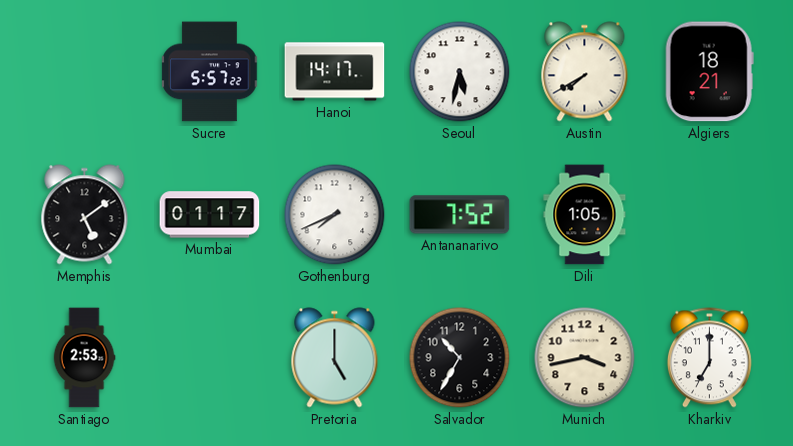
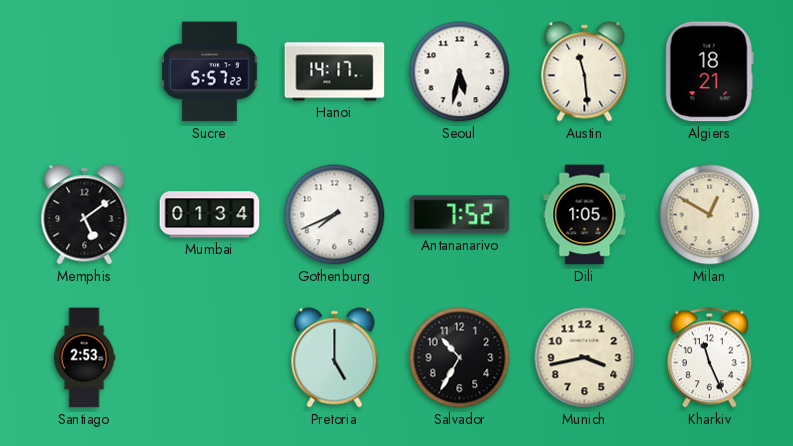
Austin: 7:40 -> 11:29 (585, 72)
Mumbai: 01:17 -> 01:34 (210, 215)
Milan: none -> 12:50 (710, 215)
Kharkiv: 7:00 -> 11:26 (709, 358)
